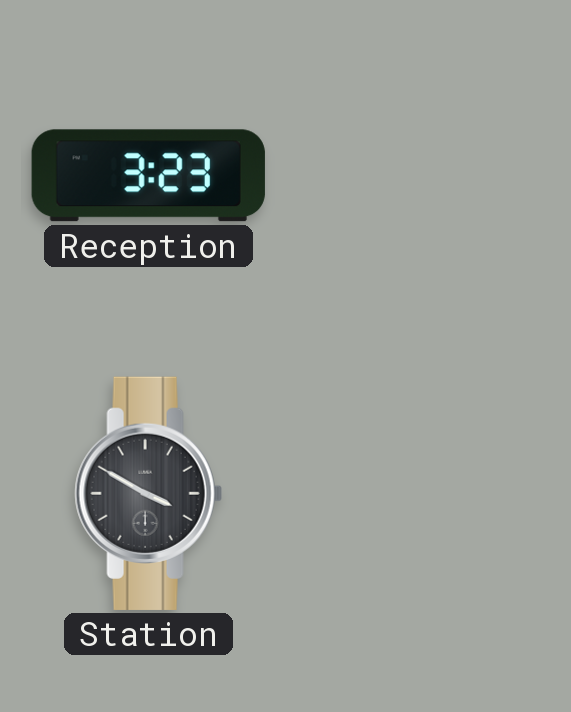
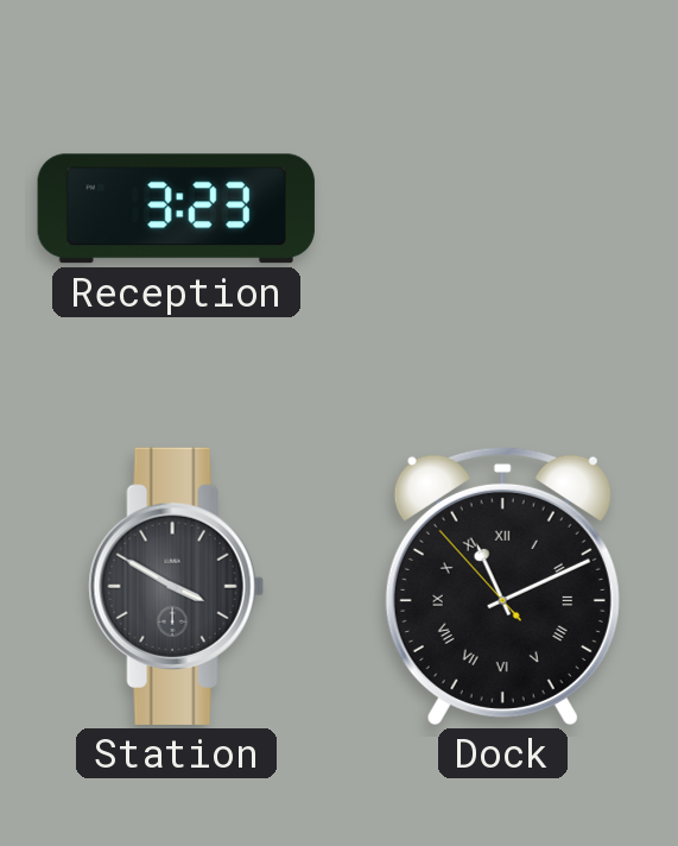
Dock: none -> 11:10 (502, 586)
